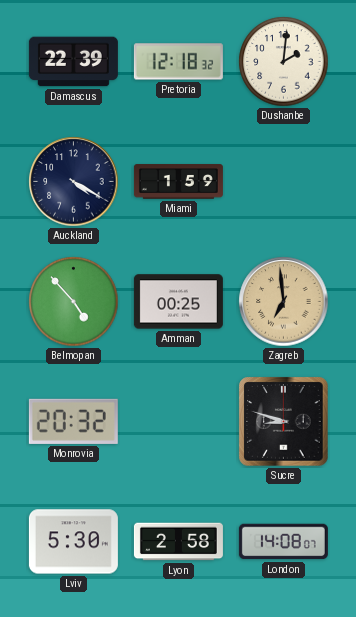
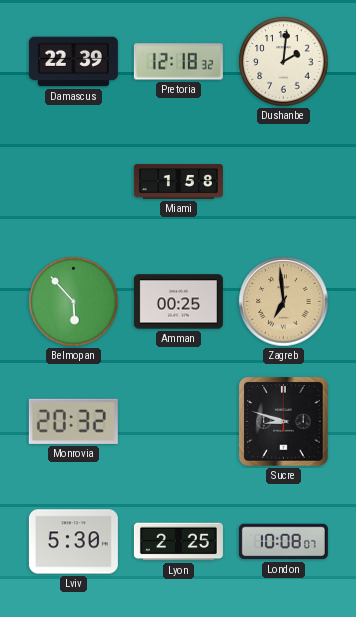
Auckland: 4:20 -> none (74, 182)
Miami: 1:59 -> 1:58 (178, 182)
Belmopan: 4:53 -> 5:53 (74, 302)
Lyon: 2:58 -> 2:25 (178, 542)
London: 14:08 -> 10:08 (283, 542)
